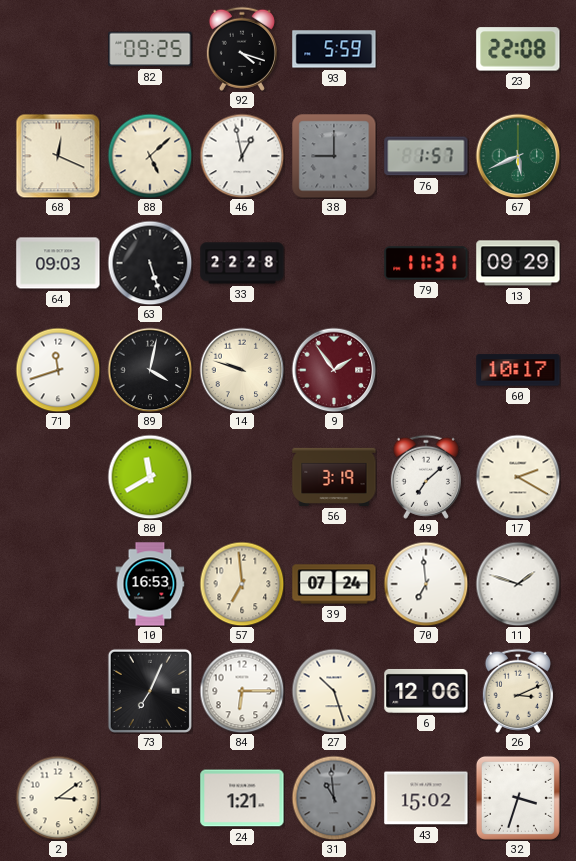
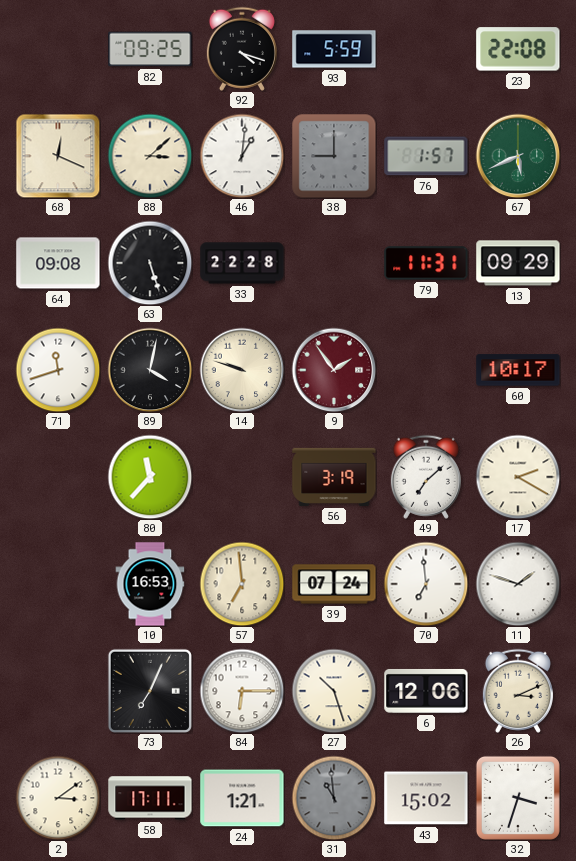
88: 5:08 -> 3:08 (150, 156)
46: 12:58 -> 1:01 (242, 156)
64: 09:03 -> 09:08 (58, 263)
80: 11:40 -> 11:37 (150, 477)
58: none -> 17:11 (150, 798)
